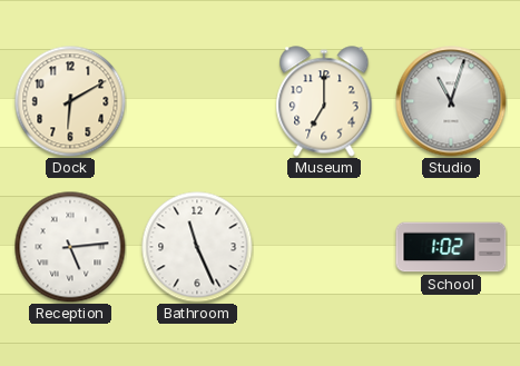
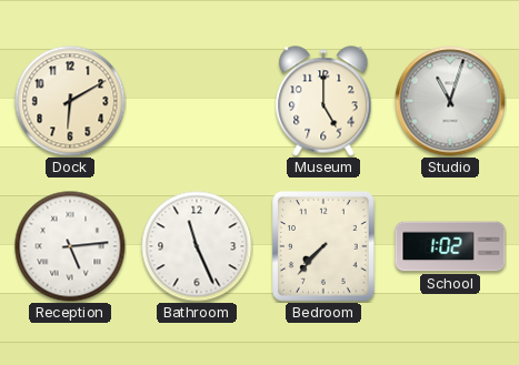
Museum: 7:00 -> 5:00 (323, 101)
Bedroom: none -> 7:37 (325, 246)
